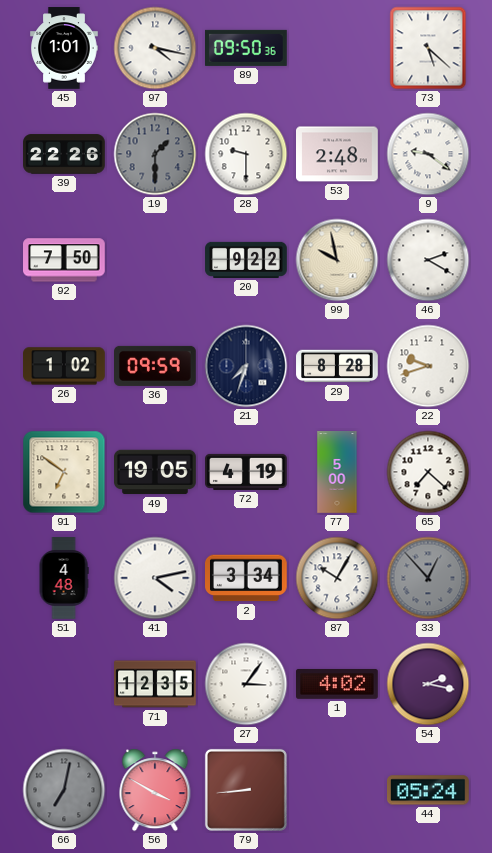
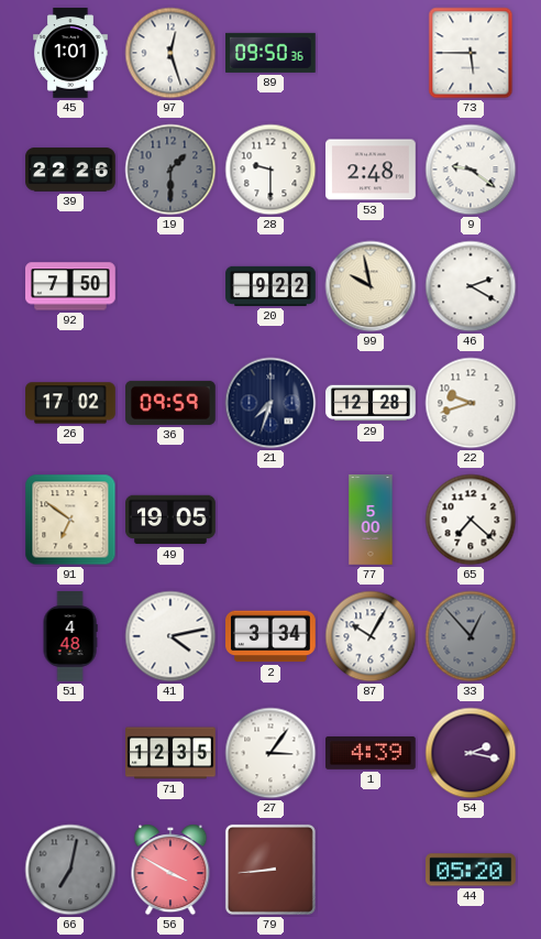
97: 4:17 -> 12:27 (170, 53)
73: 5:22 -> 5:45 (471, 53)
26: 1:02 -> 17:02 (70, 403)
29: 8:28 -> 12:28 (371, 403)
72: 4:19 -> none (246, 472)
1: 4:02 -> 4:39 (372, 753)
44: 05:24 -> 05:20 (472, 870)
